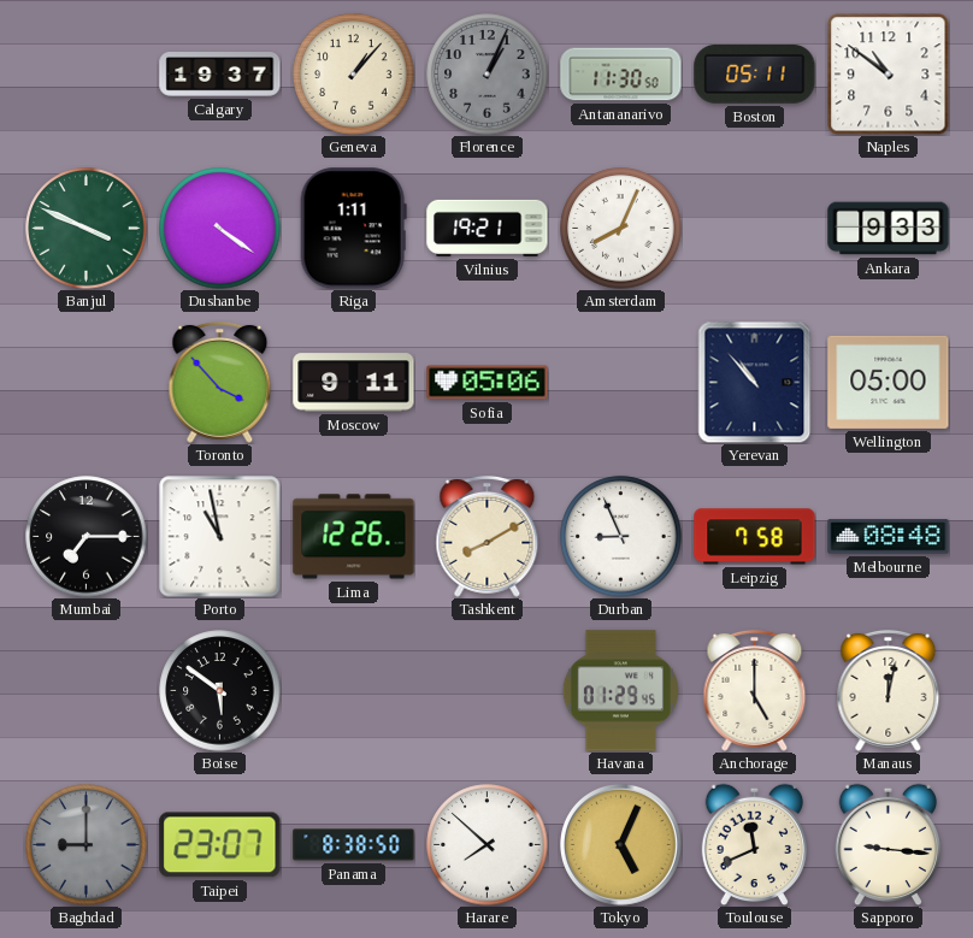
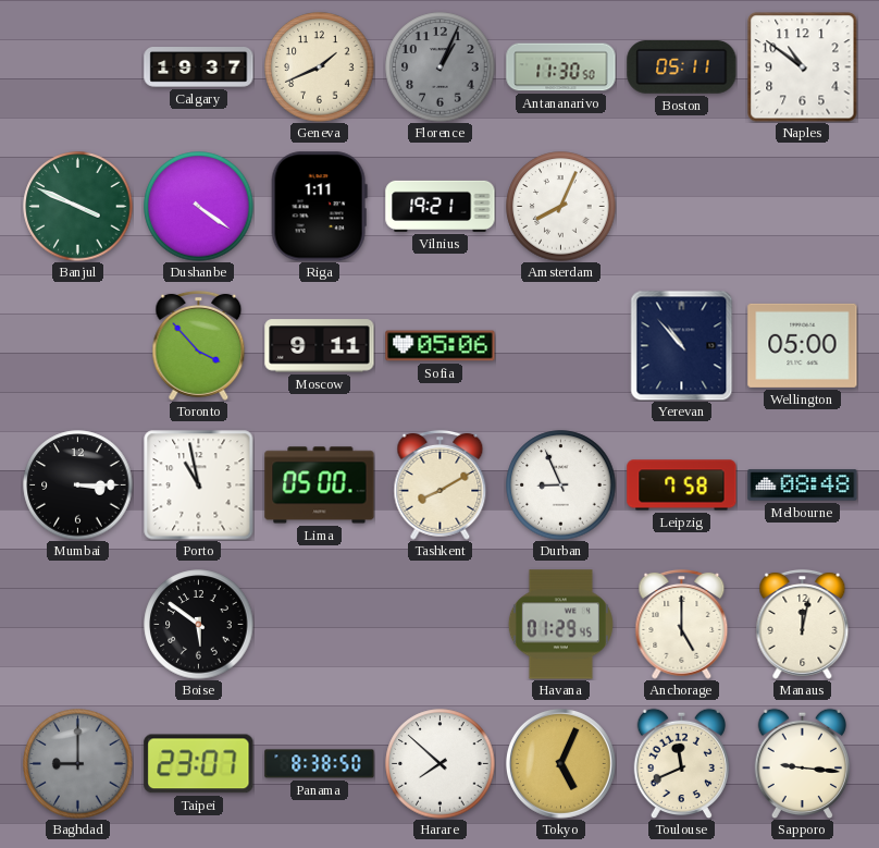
Geneva: 1:07 -> 1:41 (320, 67)
Ankara: 9:33 -> none (889, 229)
Mumbai: 7:15 -> 3:15 (78, 486)
Lima: 12:26 -> 05:00 (320, 486)
